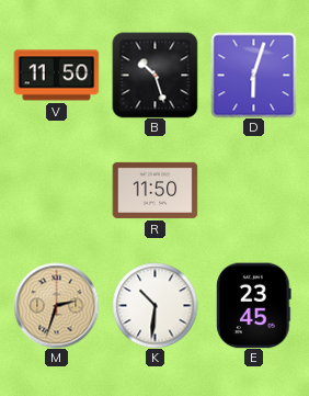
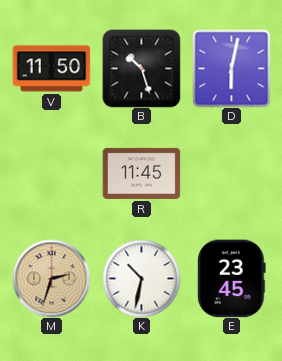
D: 6:03 -> 6:02 (231, 68)
R: 11:50 -> 11:45 (141, 173)
K: 10:31 -> 10:32 (141, 278)
